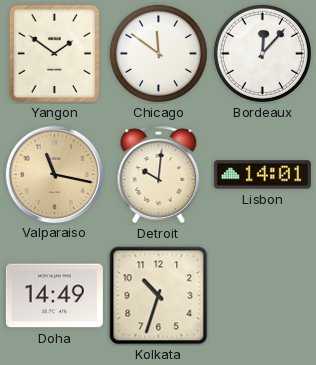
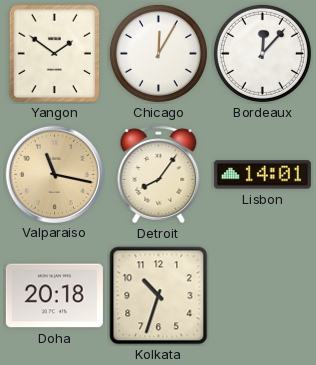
Chicago: 11:51 -> 12:05 (158, 53)
Detroit: 10:01 -> 8:06 (159, 175)
Doha: 14:49 -> 20:18 (54, 296)
